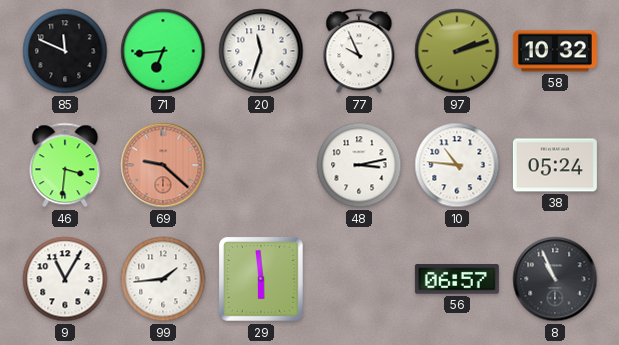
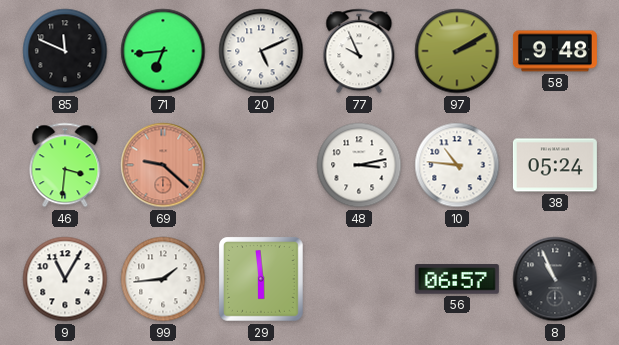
20: 11:33 -> 5:11 (261, 51)
97: 2:12 -> 2:10 (457, 51)
58: 10:32 -> 9:48 (555, 51)
